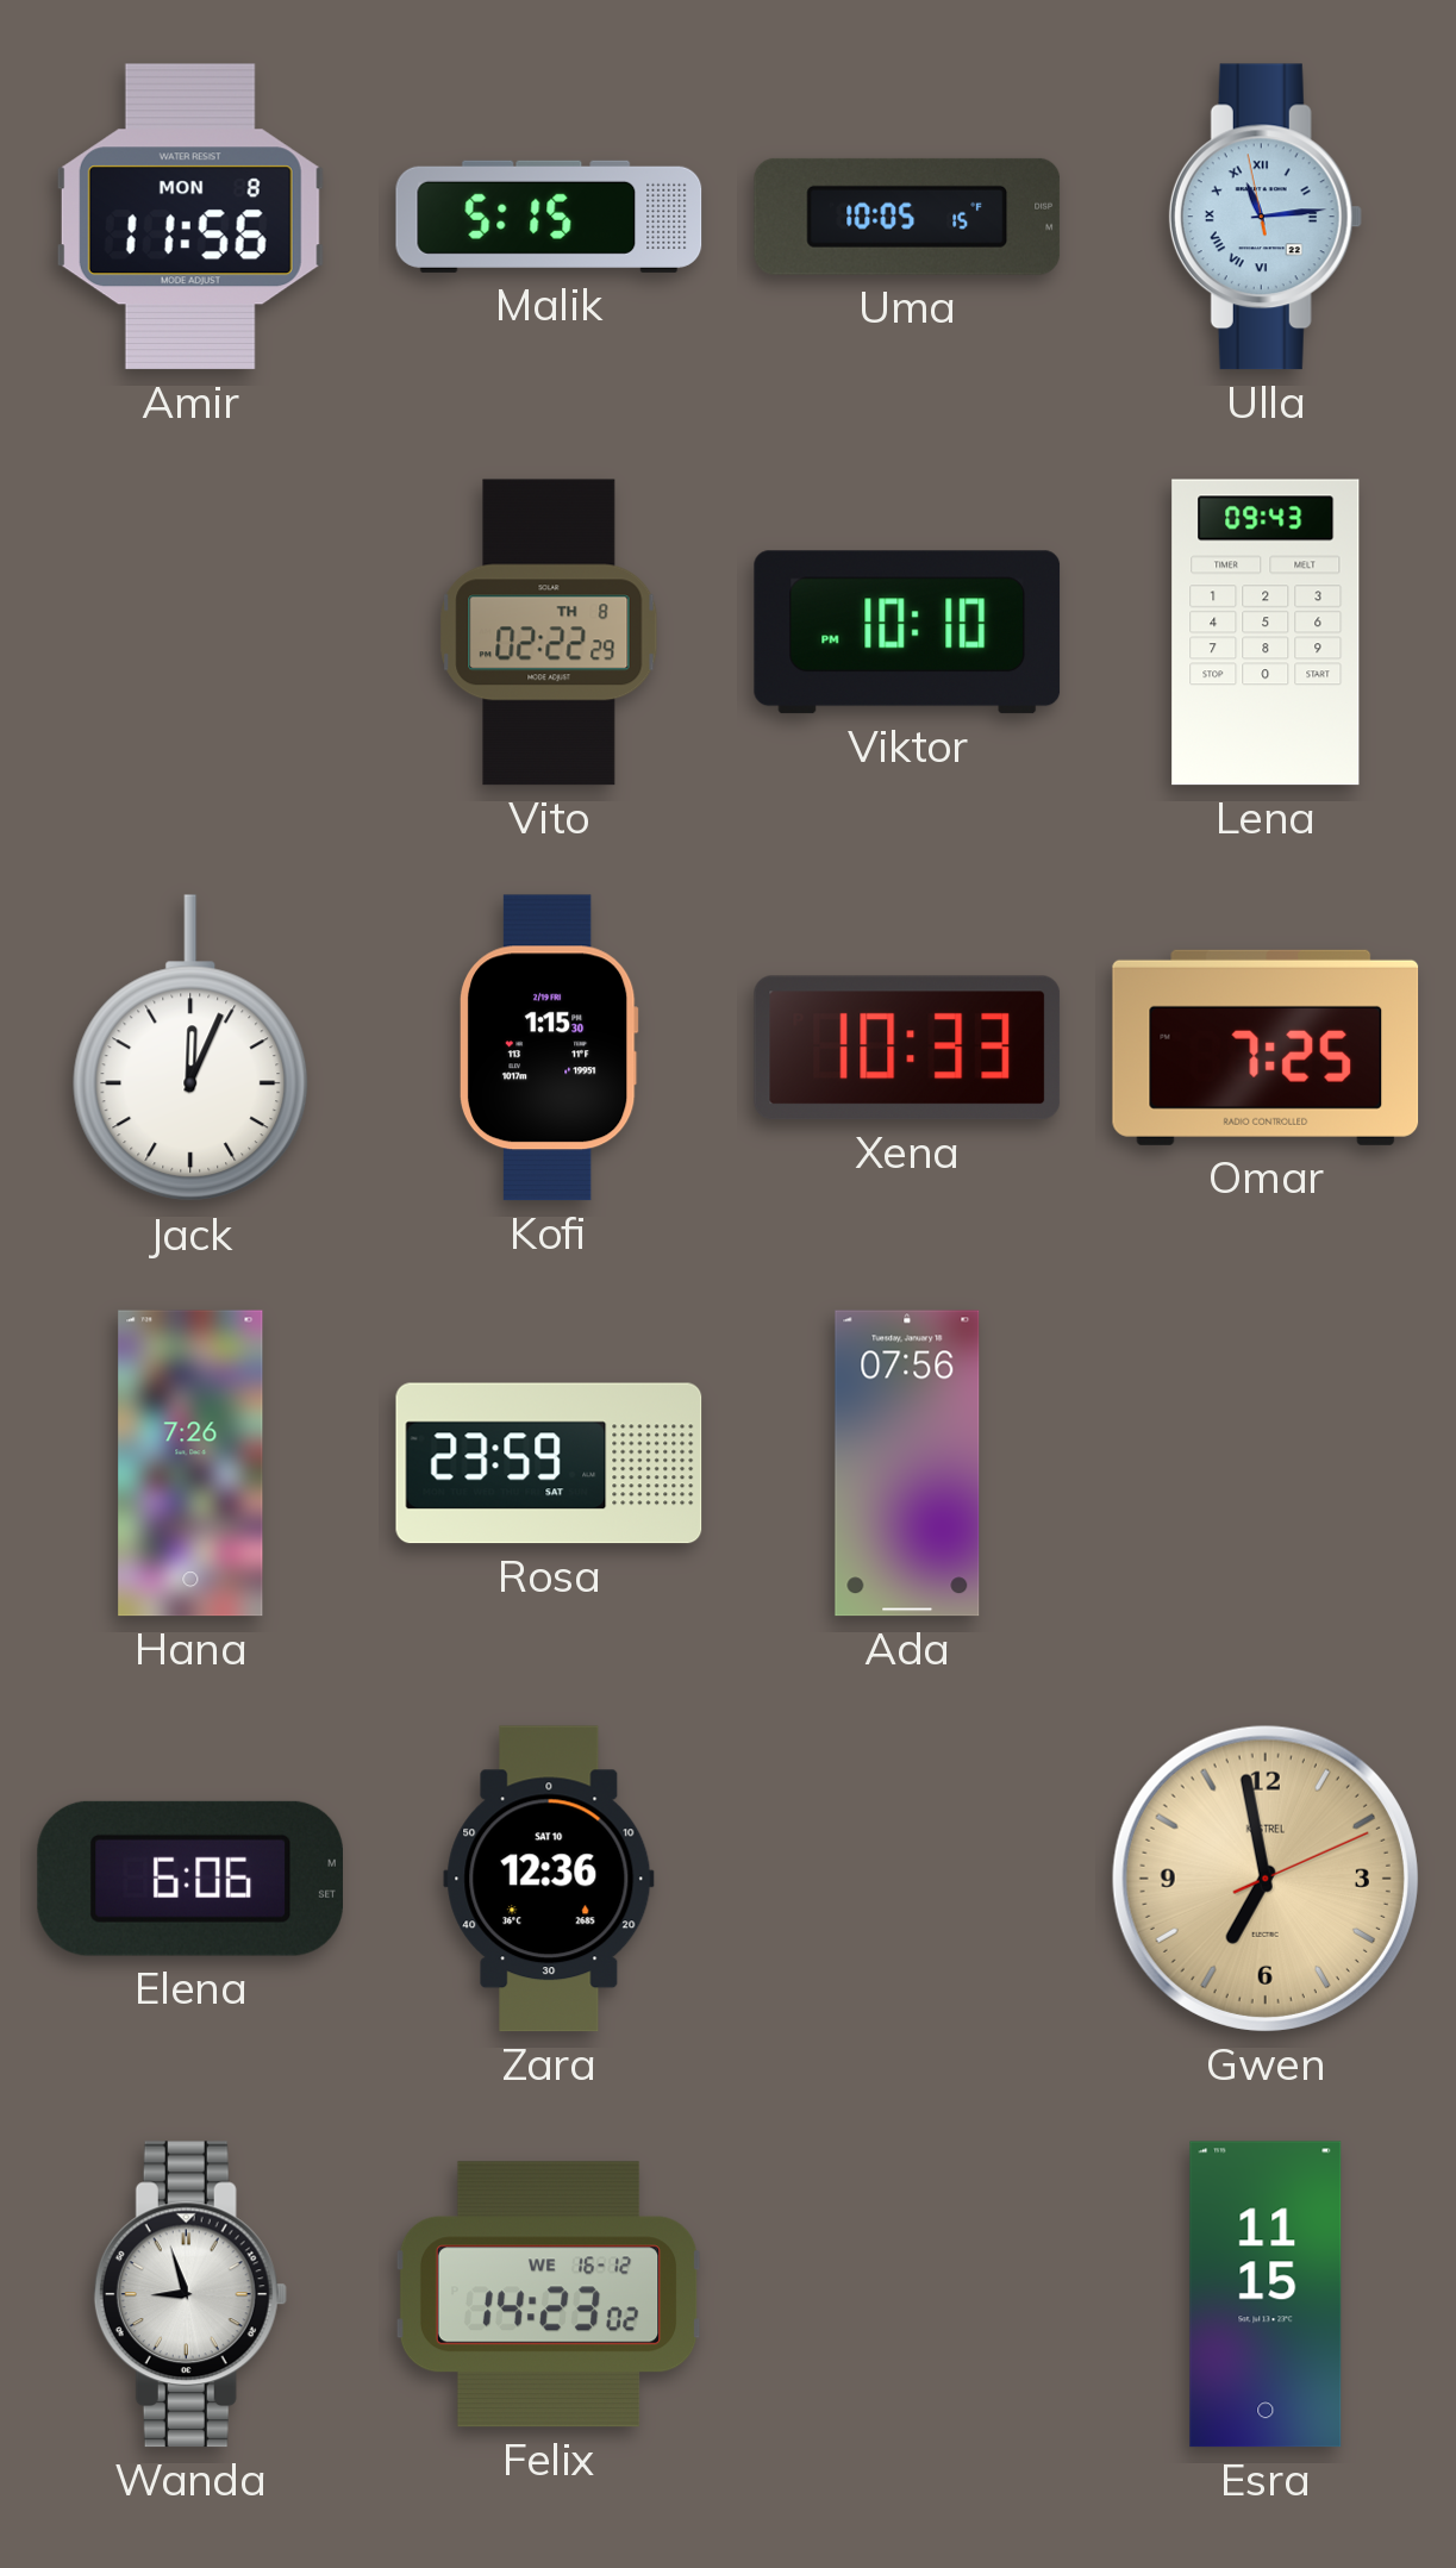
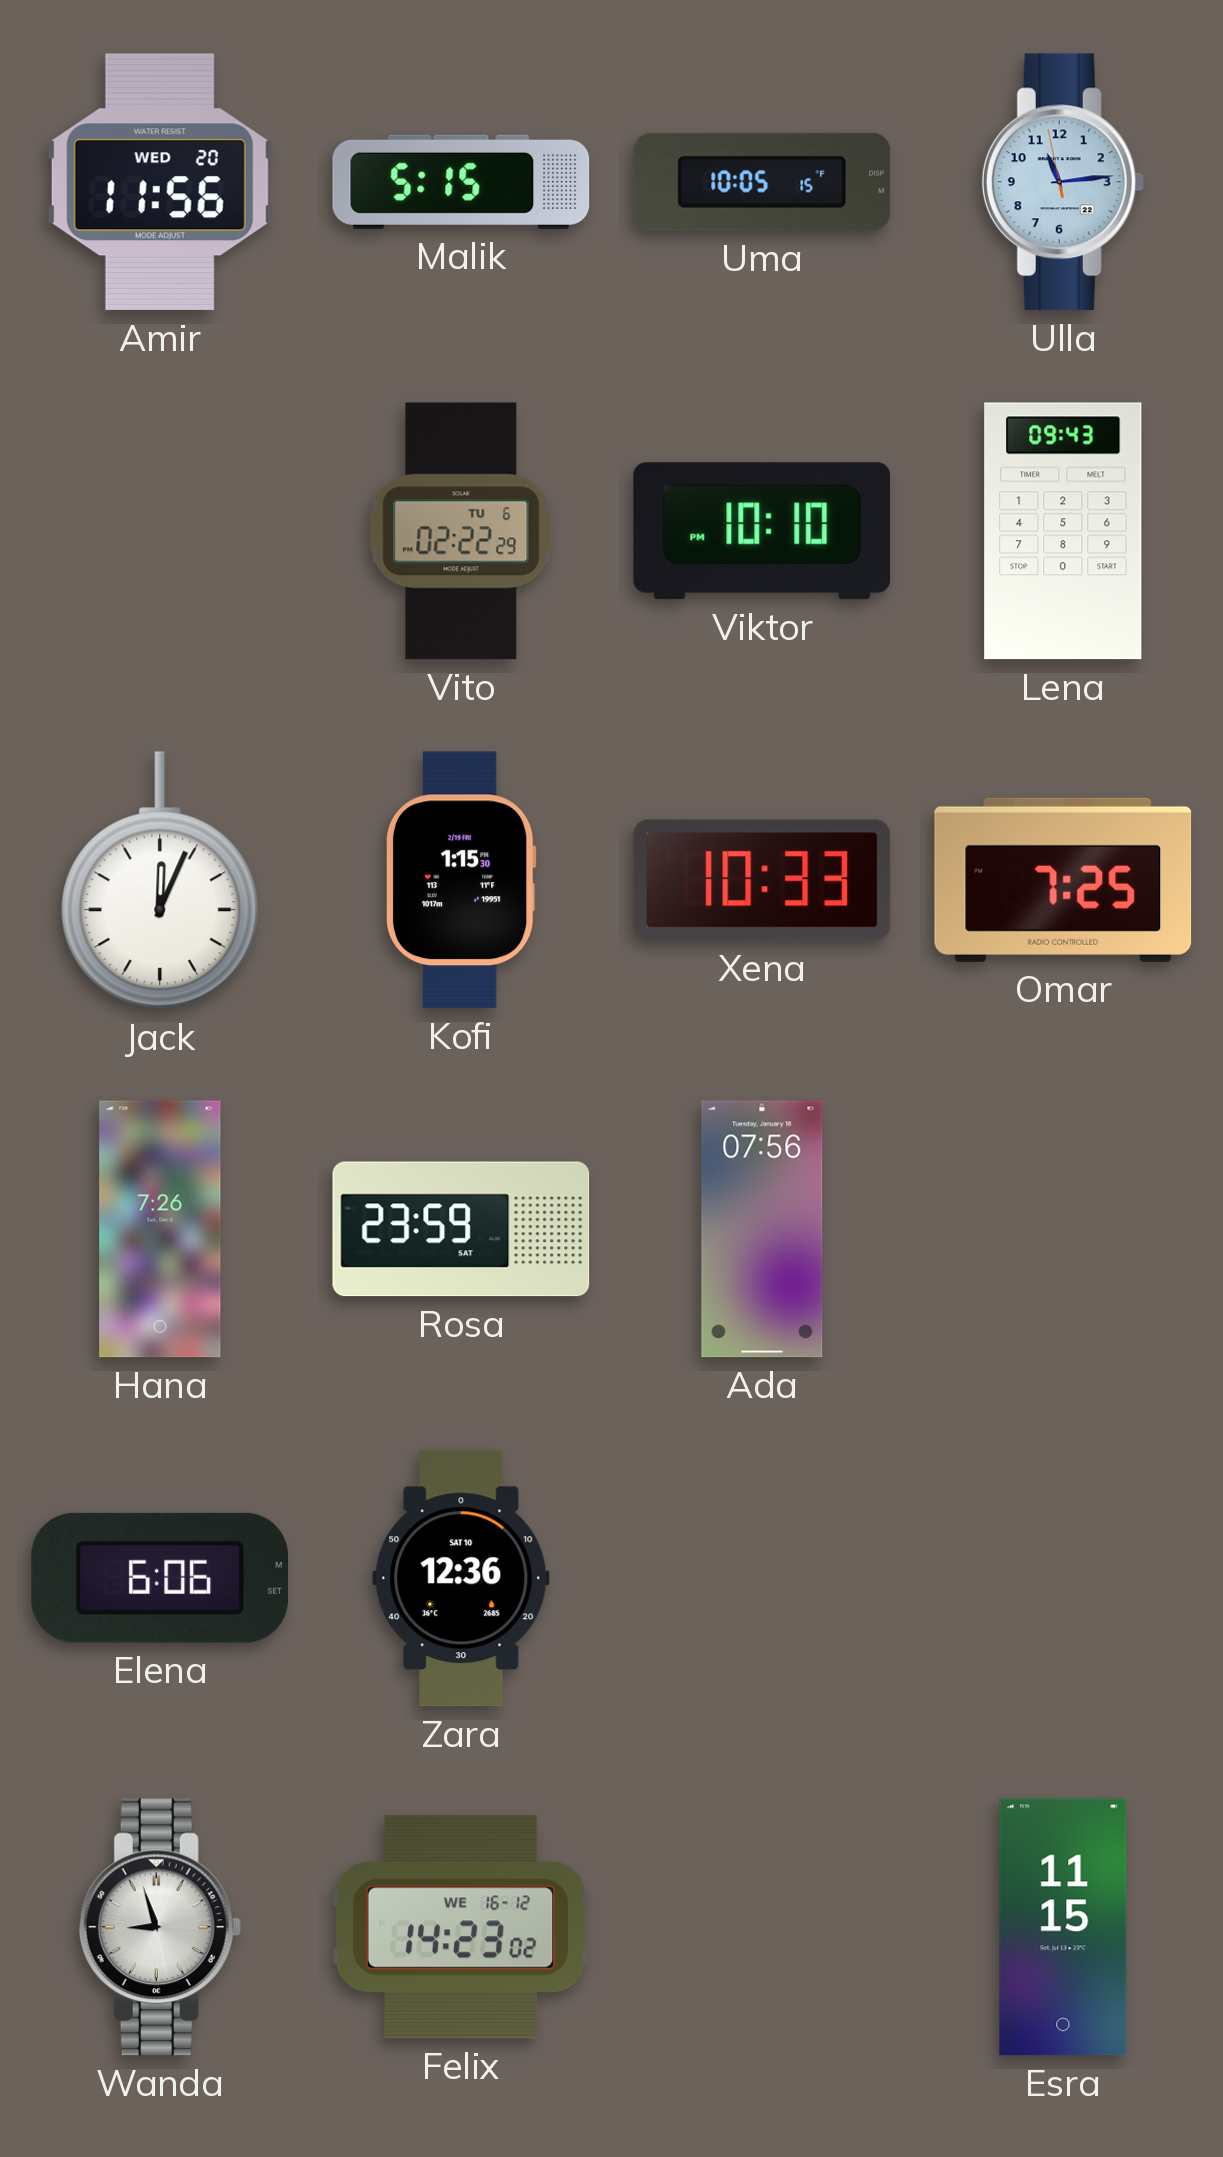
Amir date: MON 8 -> WED 20 (160, 182)
Ulla numerals: Roman -> Arabic (1063, 182)
Vito date: TH 8 -> TU 6 (461, 531)
Gwen: 6:58 -> none (1266, 1879)
